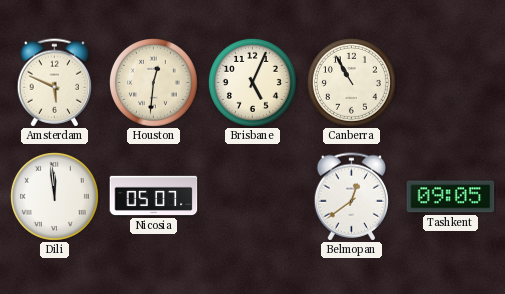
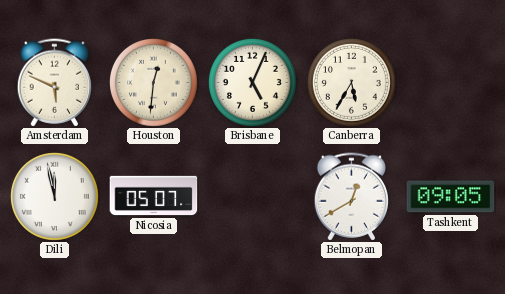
Canberra: 10:55 -> 5:35 (351, 82)
Dili: 11:59 -> 11:58 (54, 196)
Belmopan: 12:39 -> 12:40 (352, 197)
